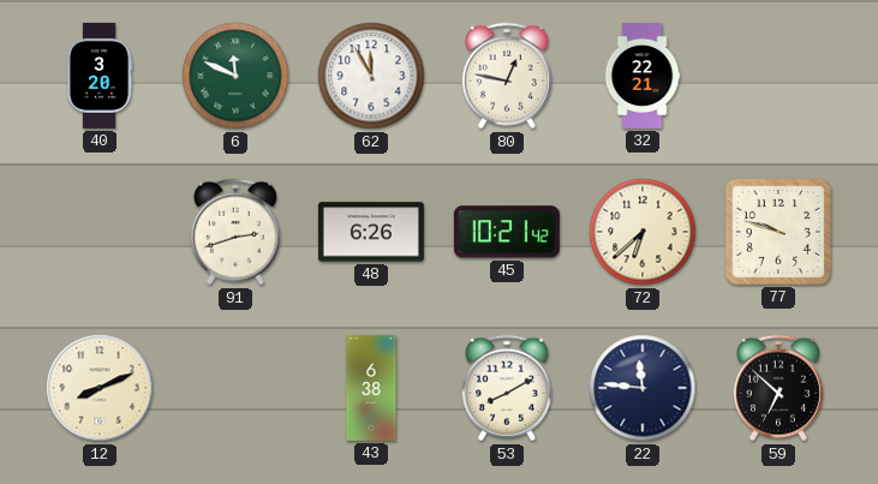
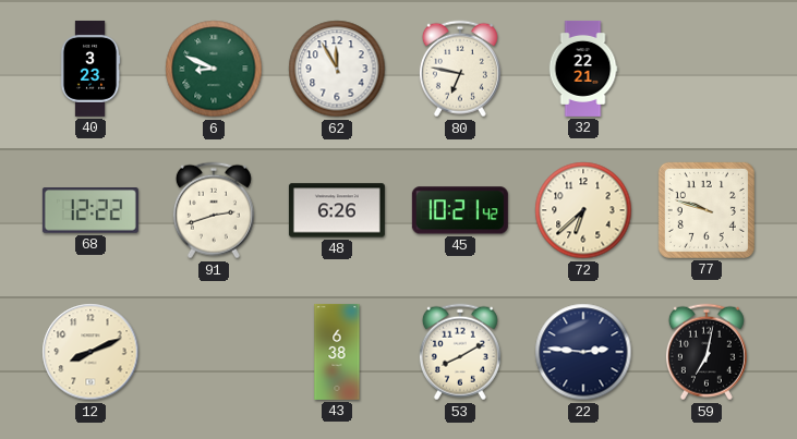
40: 3:20 -> 3:23 (90, 69)
6: 11:49 -> 8:49 (214, 69)
80: 12:47 -> 6:47 (460, 69)
68: none -> 12:22 (90, 210)
22: 11:46 -> 2:46 (583, 352)
59: 6:52 -> 7:02 (707, 352)
